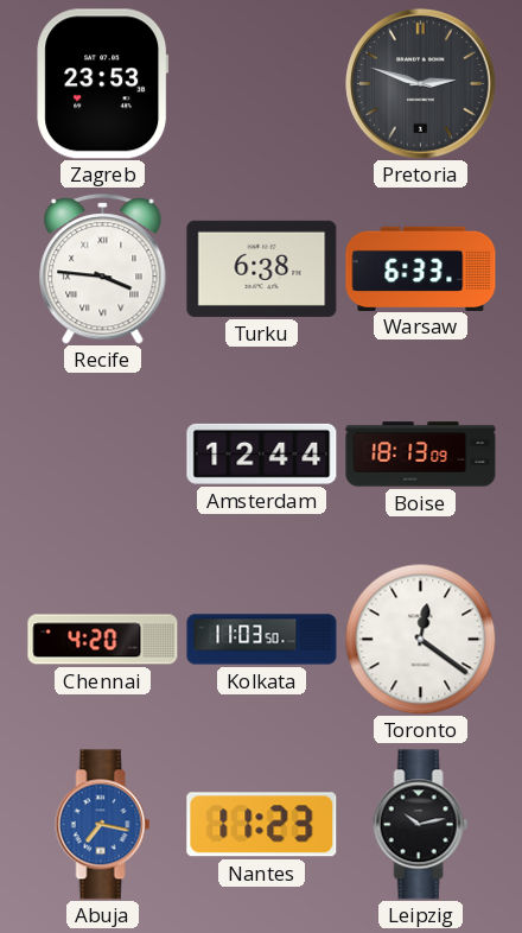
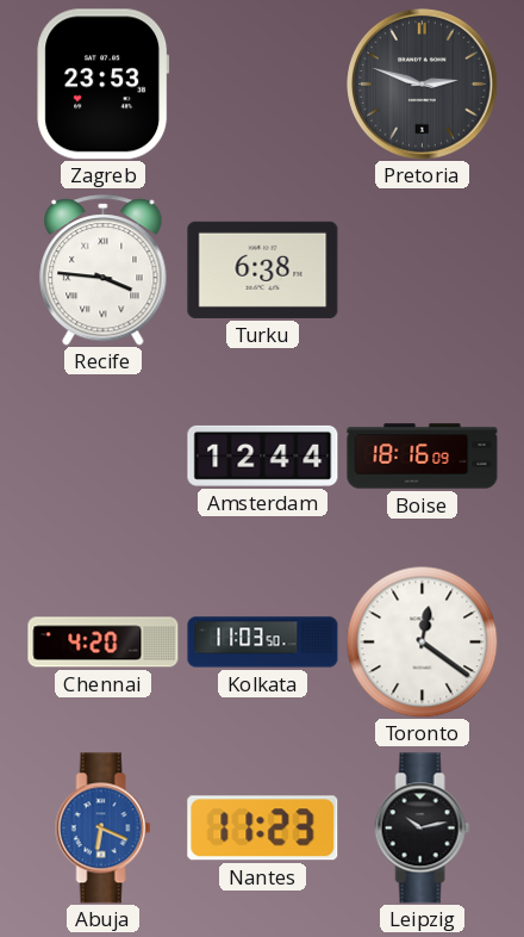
Warsaw: 6:33 -> none (421, 268)
Boise: 18:13 -> 18:16 (423, 457)
Abuja: 7:17 -> 6:19 (104, 829)
